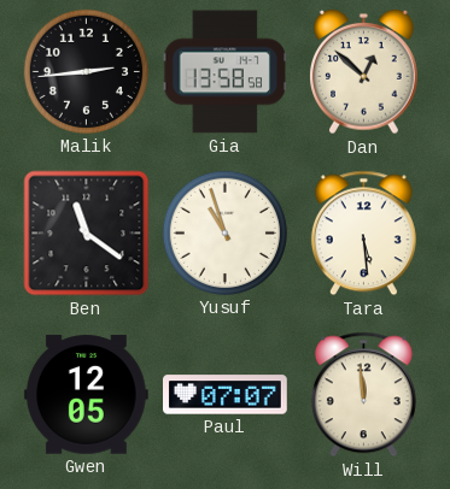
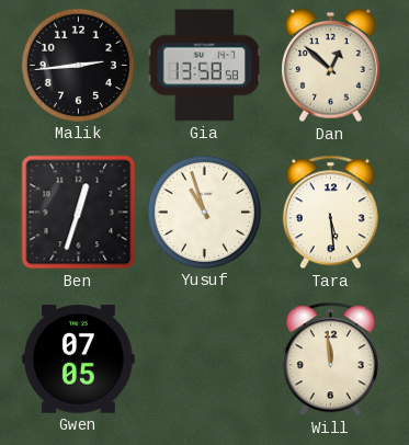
Ben: 11:21 -> 12:33 (79, 213)
Gwen: 12:05 -> 07:05 (79, 360)
Paul: 07:07 -> none (226, 395)
